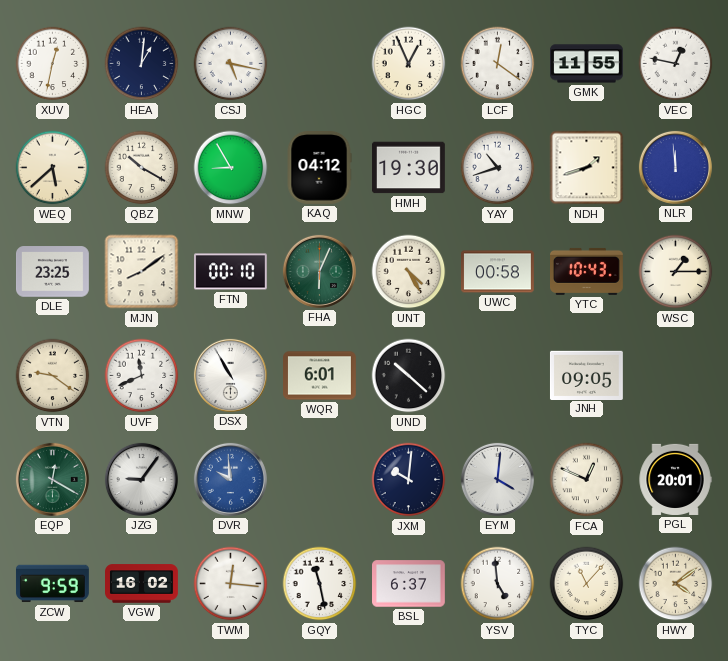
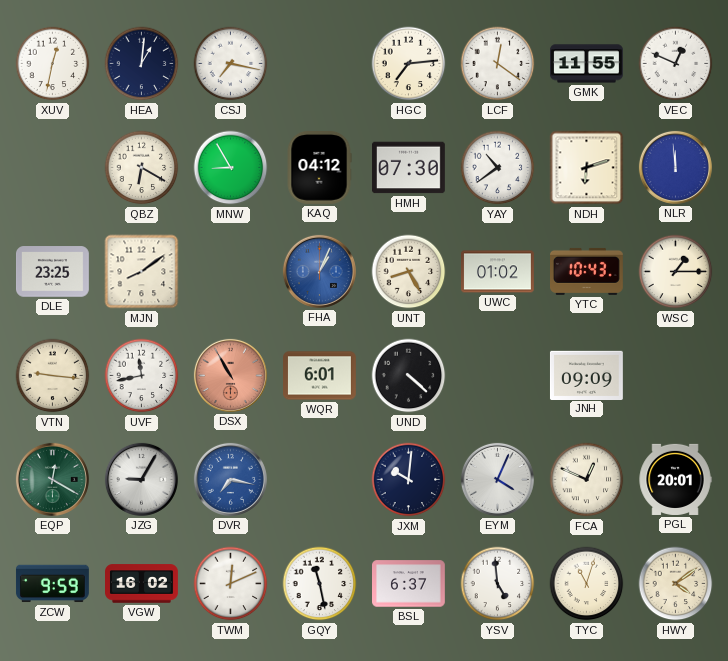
CSJ: 5:17 -> 7:17 (231, 64)
HGC: 12:56 -> 7:14 (409, 64)
VEC: 12:47 -> 12:49 (676, 64)
WEQ: 5:38 -> none (53, 168)
QBZ: 10:20 -> 6:20 (142, 168)
HMH: 19:30 -> 07:30 (409, 168)
YAY: 10:42 -> 10:39 (498, 168)
NDH: 1:42 -> 6:12 (587, 168)
FTN: 00:10 -> none (231, 272)
FHA: 6:04 -> 1:04 (319, 271)
FHA dial: green -> blue (319, 271)
UNT: 4:25 -> 8:25 (409, 272)
UWC: 00:58 -> 01:02 (498, 272)
VTN: 9:21 -> 9:16 (53, 376)
UVF: 11:41 -> 11:43 (142, 376)
DSX dial: white -> salmon (230, 375)
UND: 10:22 -> 4:22 (409, 376)
JNH: 09:05 -> 09:09 (587, 375)
JZG: 9:06 -> 9:05 (141, 479)
DVR: 9:59 -> 7:17 (230, 479)
EYM: 4:01 -> 4:04 (497, 479)
TWM: 12:16 -> 12:11 (231, 584)
TYC: 11:07 -> 11:03 (587, 584)
